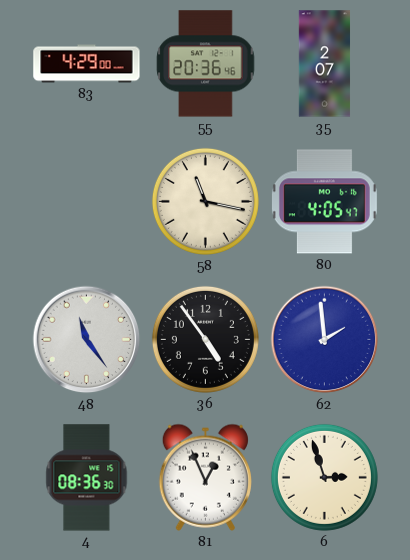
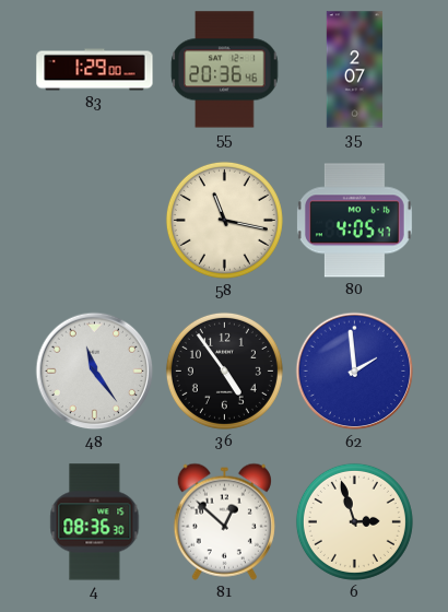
83: 4:29 -> 1:29 (95, 70)
81: 12:56 -> 12:52 (224, 521)
